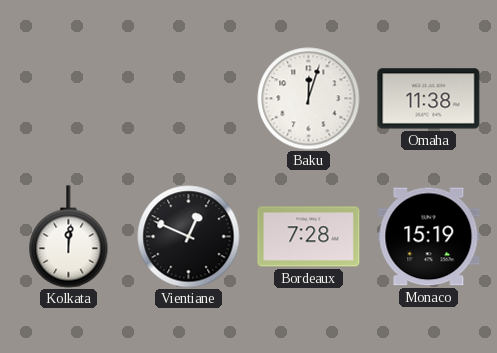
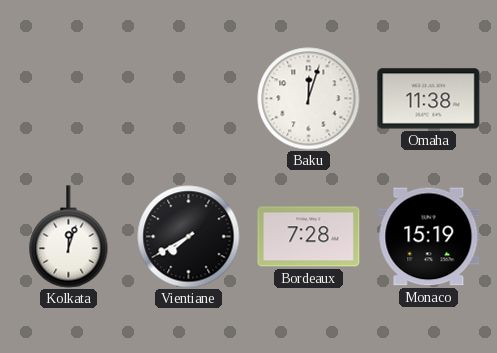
Kolkata: 12:01 -> 12:03 (69, 237)
Vientiane: 12:49 -> 7:40 (189, 237)
